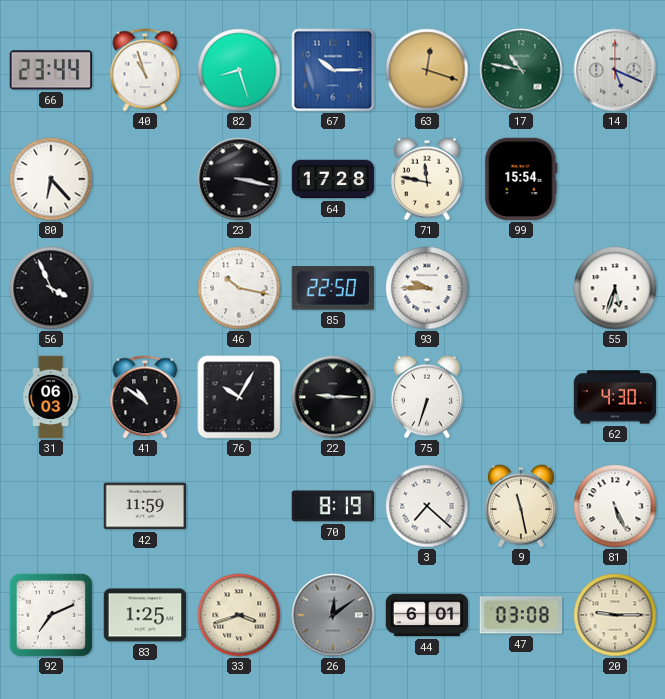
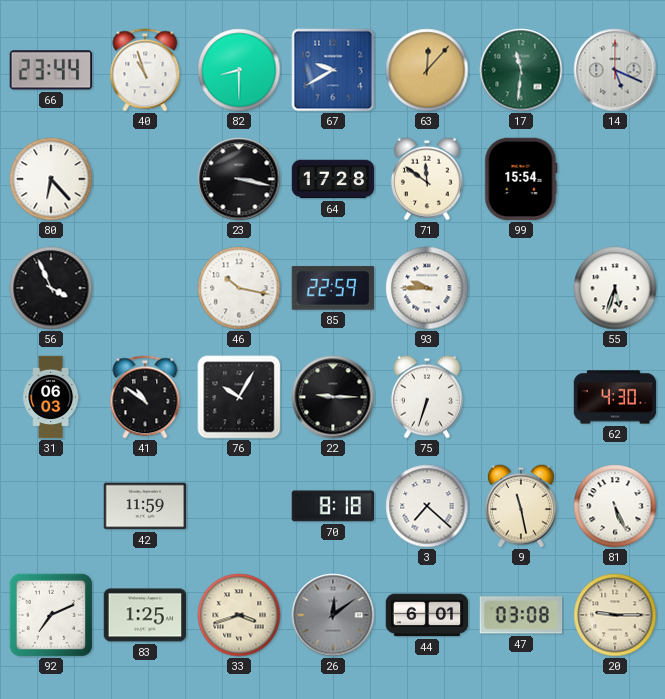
82: 8:27 -> 8:30 (239, 70)
67: 10:15 -> 9:40 (333, 70)
63: 12:18 -> 12:07 (427, 70)
17: 10:47 -> 11:31 (521, 70)
71: 11:47 -> 11:51 (427, 179)
85: 22:50 -> 22:59 (333, 288)
70: 8:19 -> 8:18 (333, 506)
